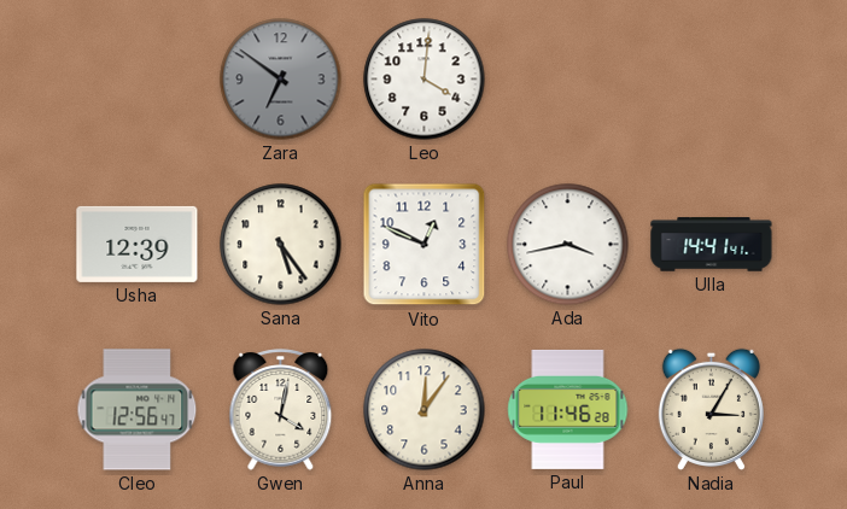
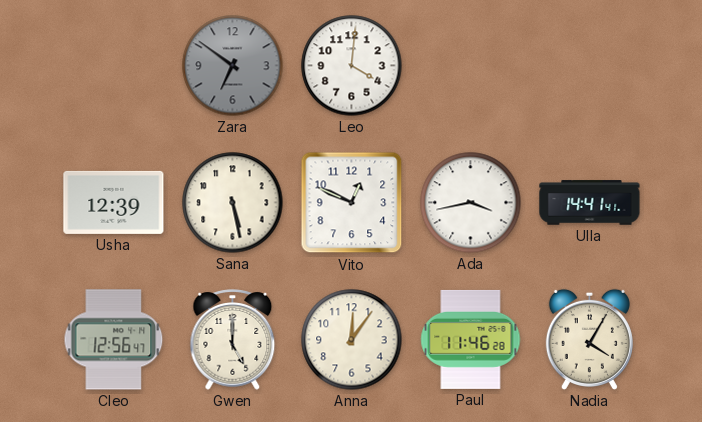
Sana: 5:24 -> 5:28 (233, 203)
Gwen: 4:02 -> 5:00 (233, 340)
Nadia: 3:05 -> 4:05 (589, 339)
